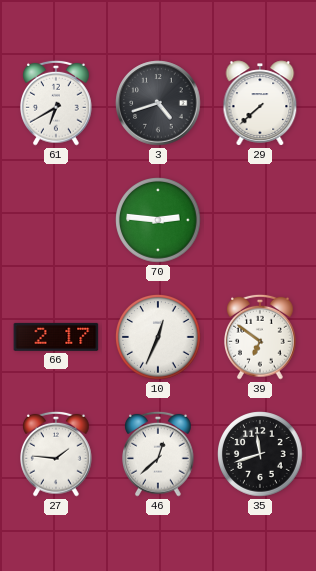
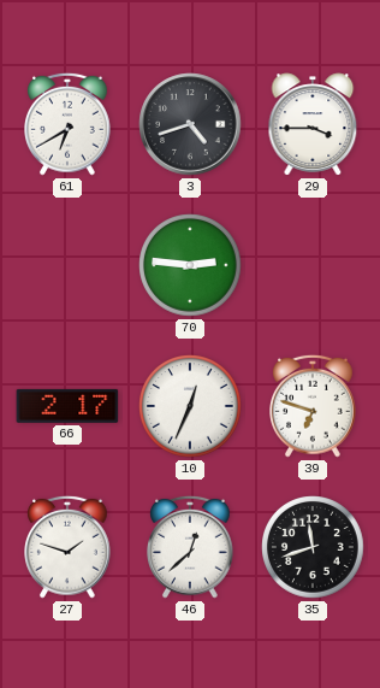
29: 7:38 -> 3:45 (313, 124)
39: 6:51 -> 6:48 (314, 406)
27: 1:46 -> 1:48 (69, 547)
